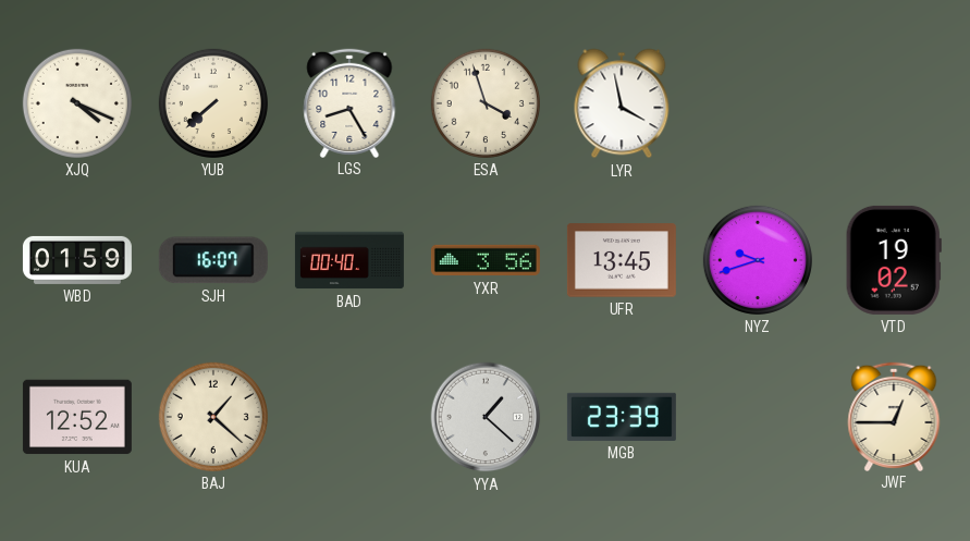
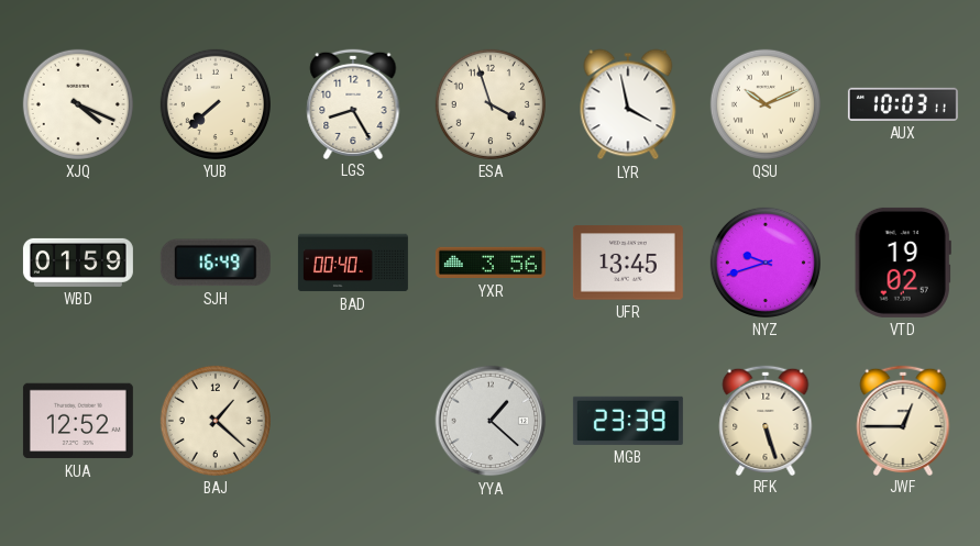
QSU: none -> 10:11 (766, 104)
AUX: none -> 10:03 (903, 104)
SJH: 16:07 -> 16:49 (216, 263)
RFK: none -> 5:27 (766, 420)
